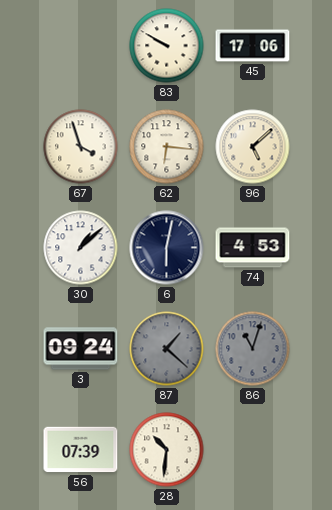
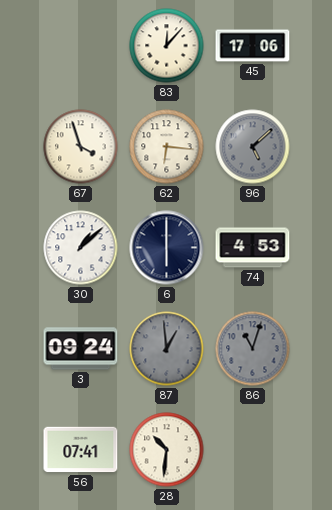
83: 9:50 -> 12:07 (167, 46)
96 dial: cream -> grey (253, 147)
6: 6:02 -> 6:00 (167, 248)
87: 1:22 -> 12:59 (167, 349)
56: 07:39 -> 07:41 (81, 450)
